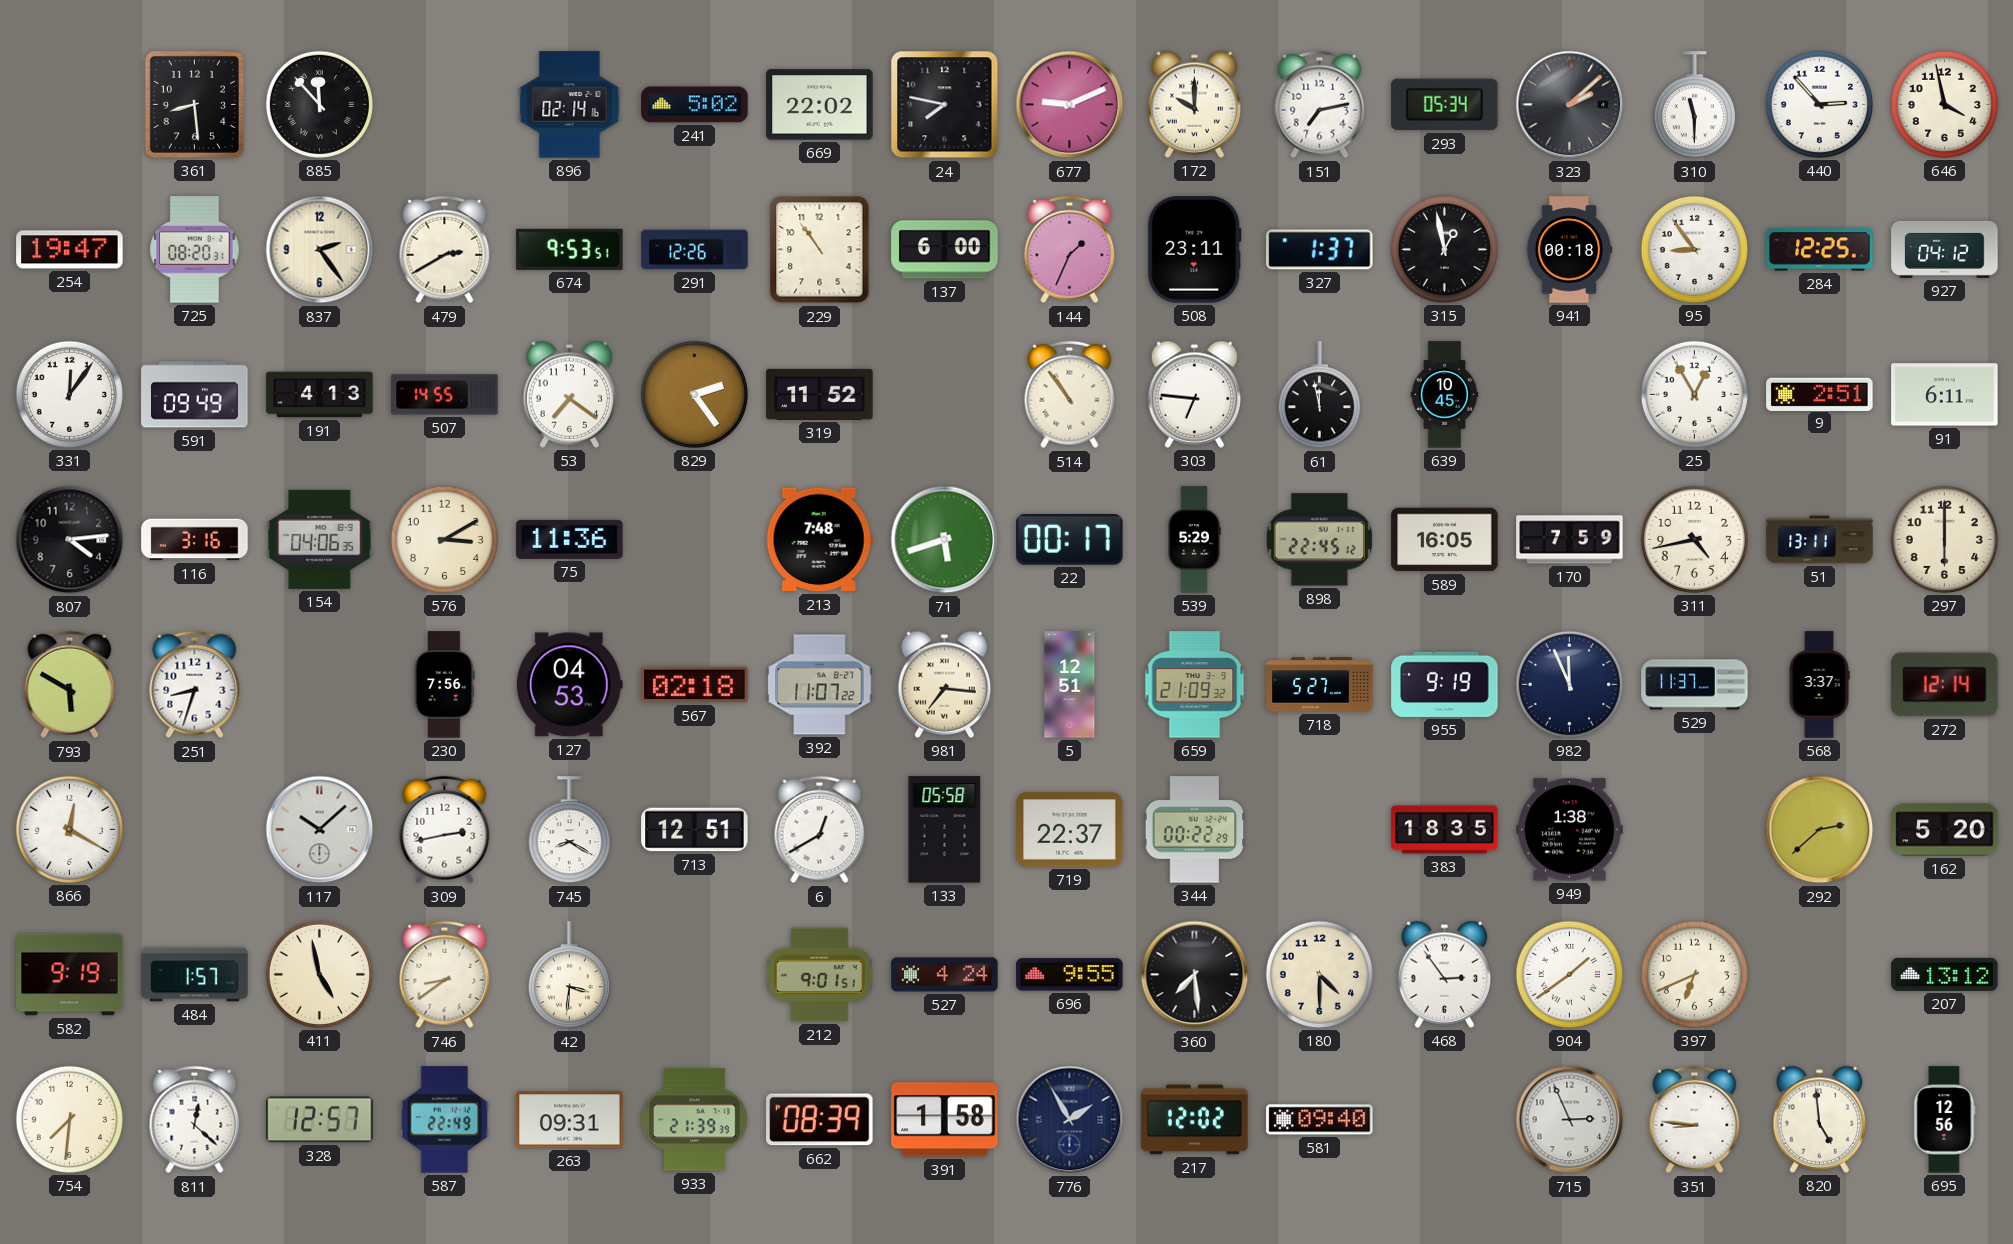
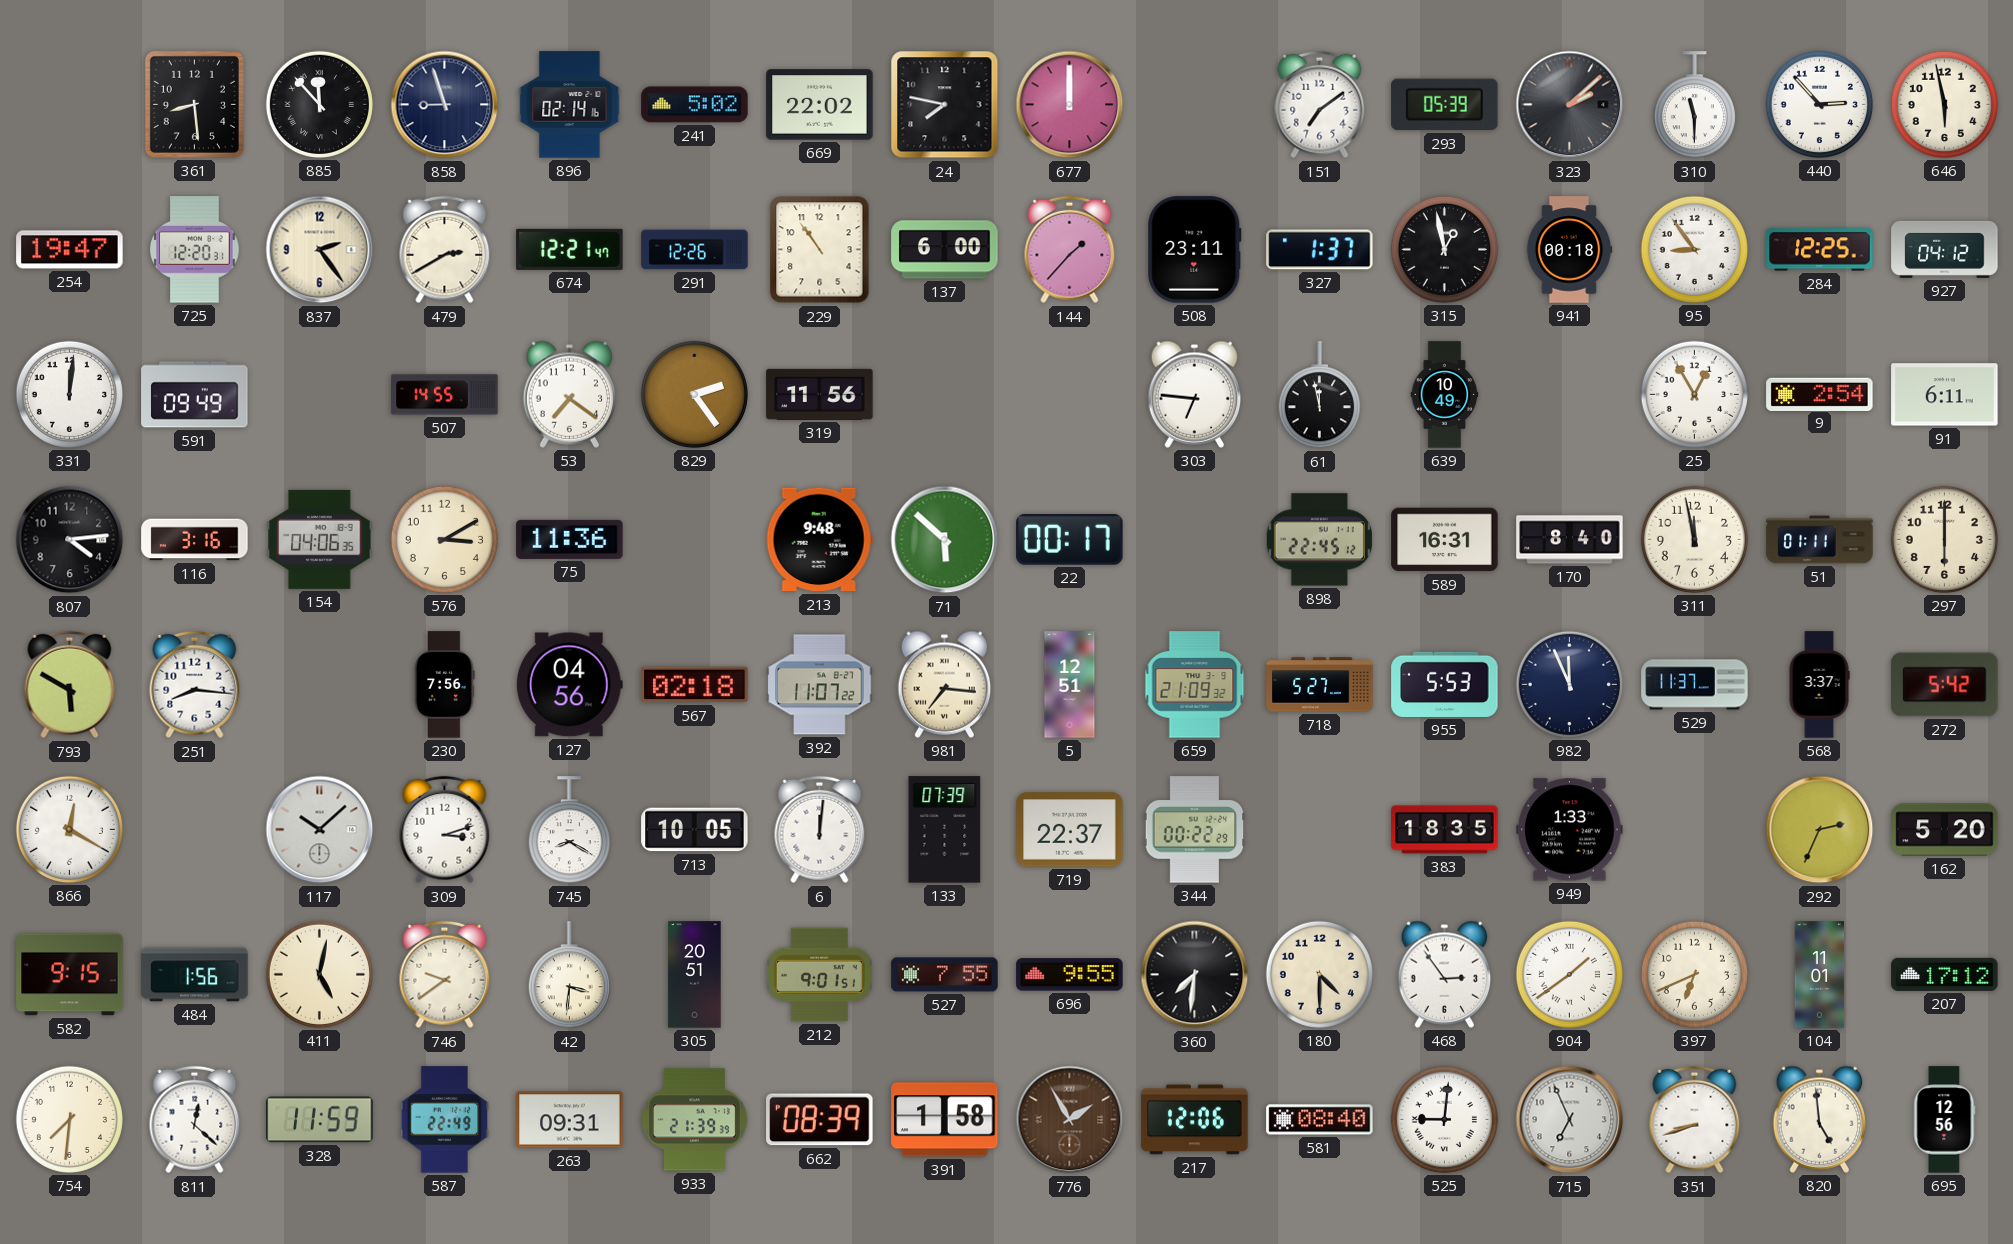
858: none -> 8:57 (445, 105)
677: 9:11 -> 12:00 (1070, 105)
172: 10:00 -> none (1195, 104)
151: 7:13 -> 7:09 (1320, 105)
293: 05:34 -> 05:39 (1445, 105)
646: 3:58 -> 5:58 (1944, 104)
725: 08:20 -> 12:20 (195, 250)
674: 9:53 -> 12:21 (570, 249)
144: 1:34 -> 1:37 (1070, 250)
331: 12:06 -> 12:01 (69, 394)
191: 4:13 -> none (320, 395)
319: 11:52 -> 11:56 (820, 394)
514: 10:54 -> none (1070, 395)
639: 10:45 -> 10:49 (1445, 395)
9: 2:51 -> 2:54 (1820, 394)
213: 7:48 -> 9:48 (819, 540)
71: 5:42 -> 5:52 (945, 540)
539: 5:29 -> none (1194, 540)
589: 16:05 -> 16:31 (1445, 540)
170: 7:59 -> 8:40 (1570, 540)
311: 4:43 -> 11:58 (1694, 539)
51: 13:11 -> 01:11 (1820, 540)
251: 8:33 -> 8:16 (195, 685)
127: 04:53 -> 04:56 (569, 685)
955: 9:19 -> 5:53 (1445, 684)
272: 12:14 -> 5:42 (1945, 685)
309: 2:43 -> 3:12 (445, 830)
713: 12:51 -> 10:05 (695, 830)
6: 12:40 -> 12:01 (820, 830)
133: 05:58 -> 07:39 (945, 830)
949: 1:38 -> 1:33 (1570, 830)
292: 2:38 -> 2:34 (1820, 830)
582: 9:19 -> 9:15 (70, 975)
484: 1:57 -> 1:56 (195, 975)
411: 4:58 -> 5:02 (319, 974)
746: 8:39 -> 9:39 (445, 975)
305: none -> 20:51 (695, 975)
527: 4:24 -> 7:55 (945, 975)
360: 7:29 -> 7:31 (1195, 975)
104: none -> 11:01 (1820, 975)
207: 13:12 -> 17:12 (1945, 974)
328: 12:57 -> 11:59 (320, 1120)
776 dial: navy -> brown (1070, 1120)
217: 12:02 -> 12:06 (1195, 1120)
581: 09:40 -> 08:40 (1320, 1120)
525: none -> 9:01 (1444, 1119)
715: 2:56 -> 6:56 (1570, 1120)
351: 8:46 -> 8:42 (1695, 1120)
